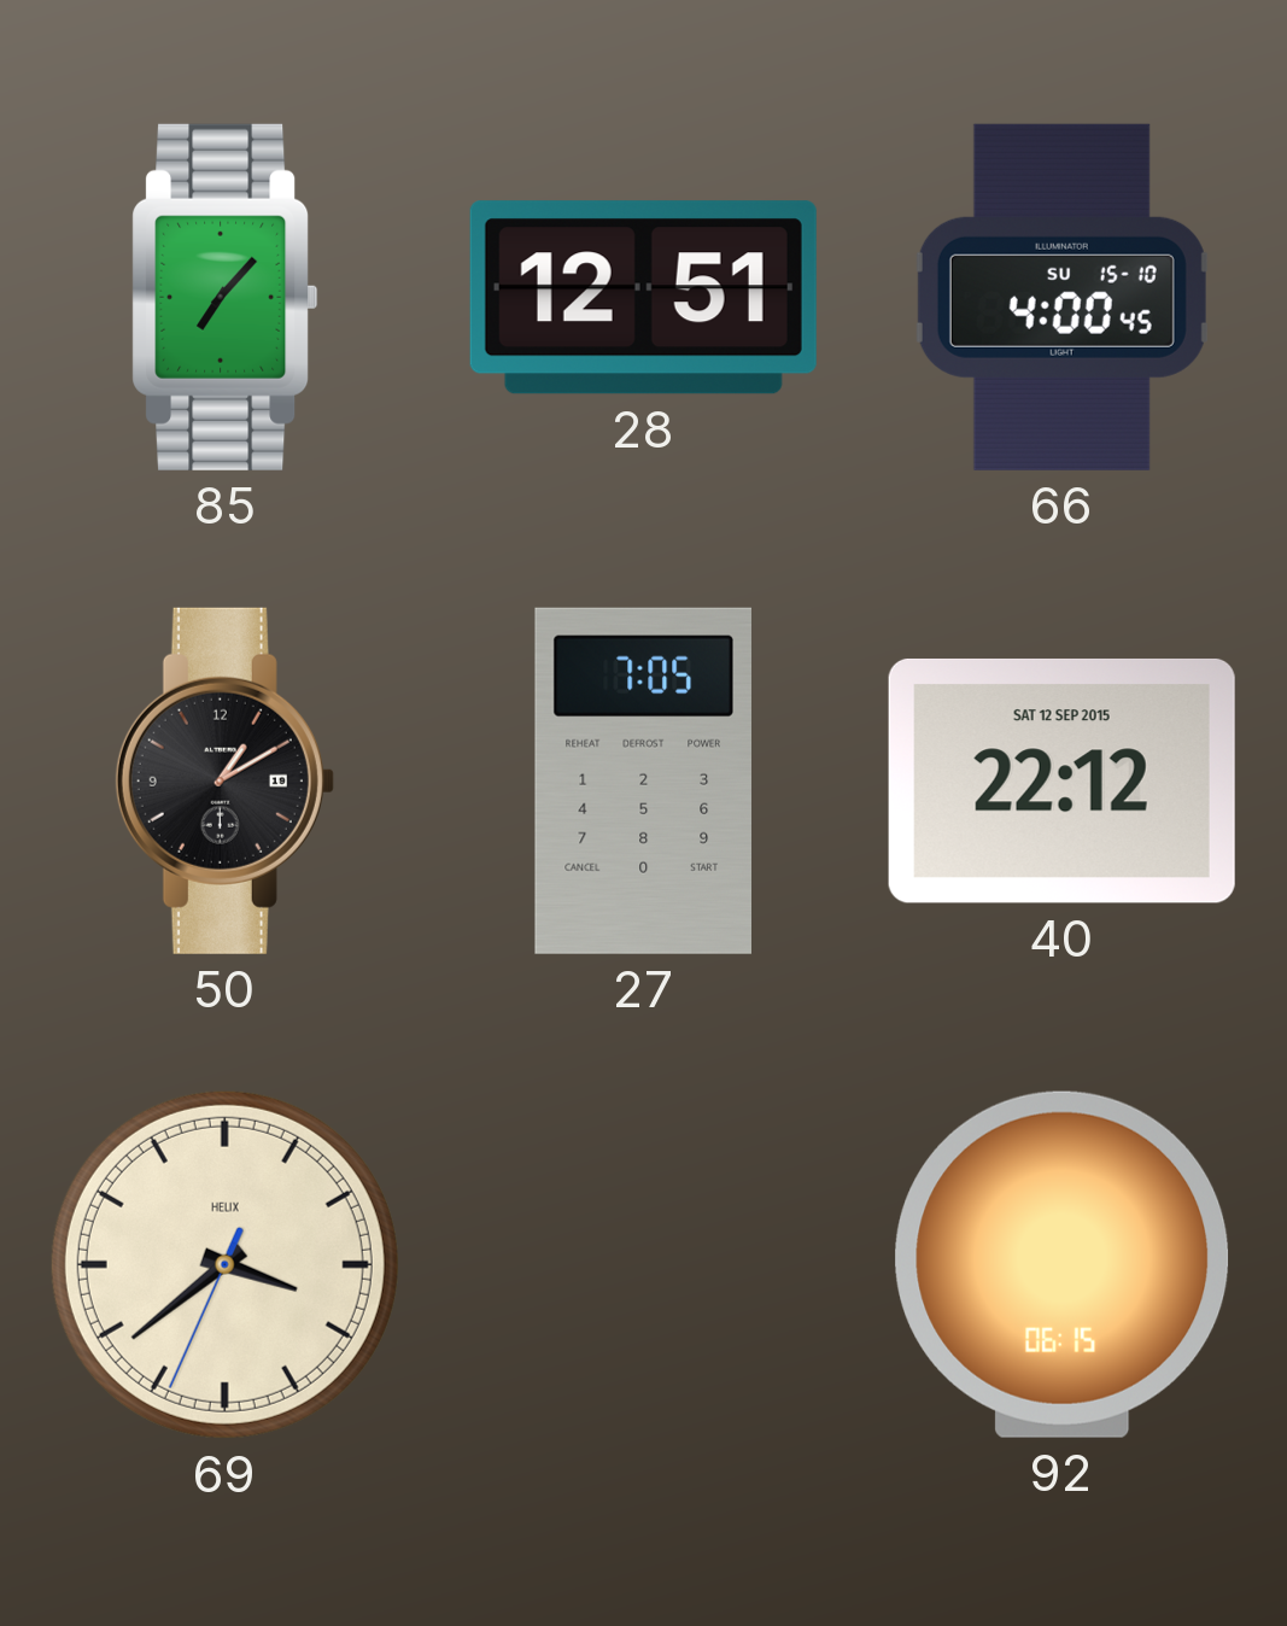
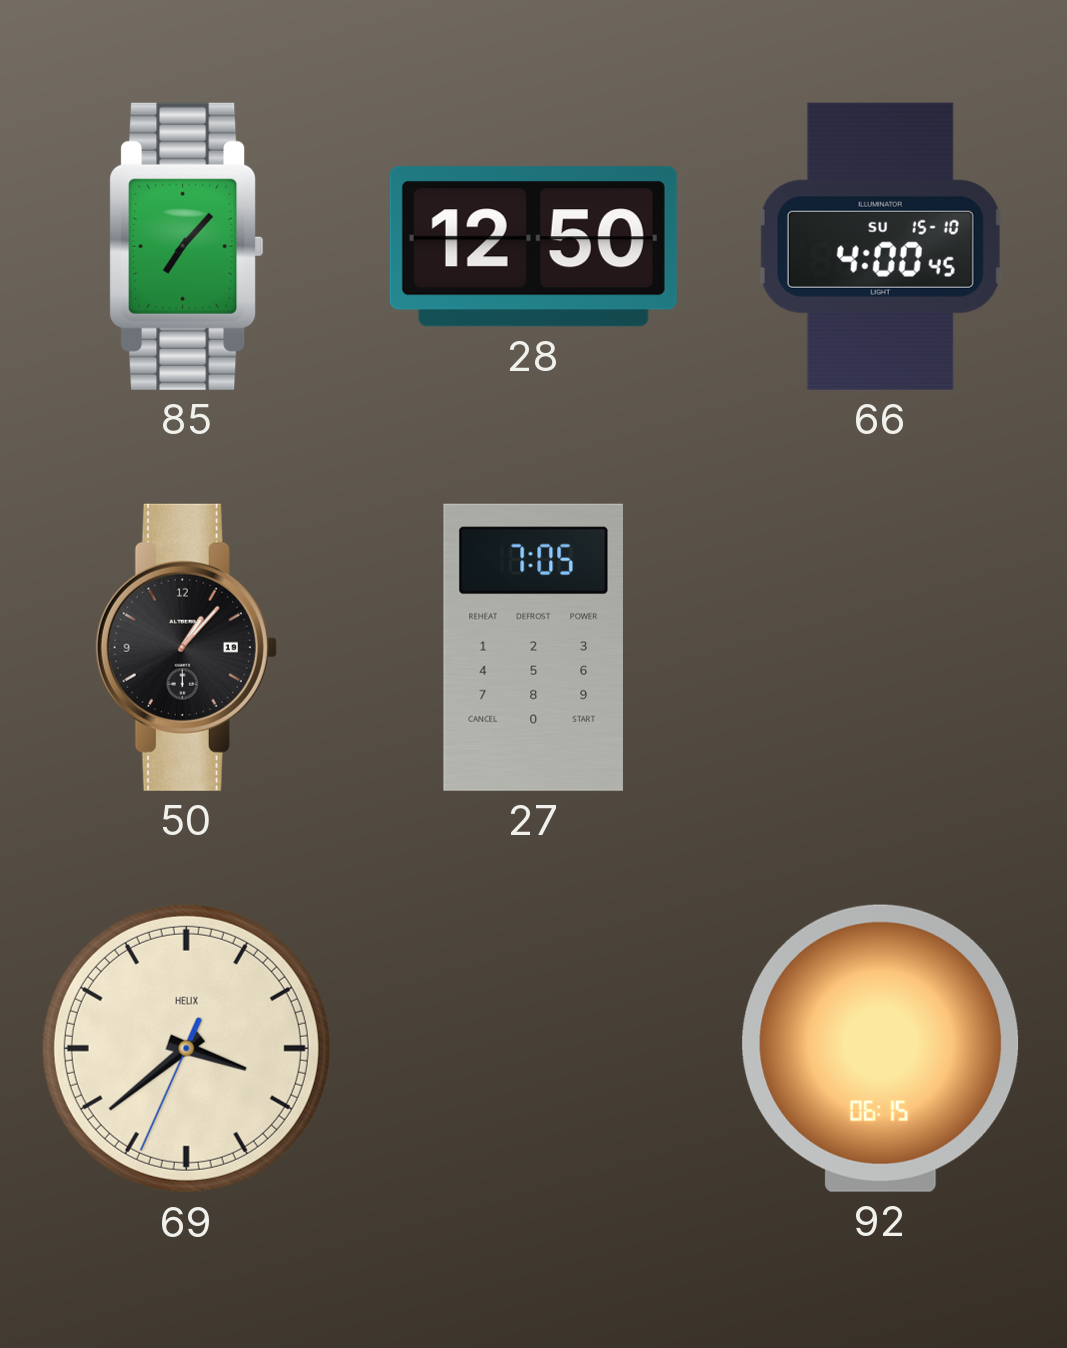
28: 12:51 -> 12:50 (533, 247)
50: 1:10 -> 1:07 (186, 647)
40: 22:12 -> none (1061, 780)
